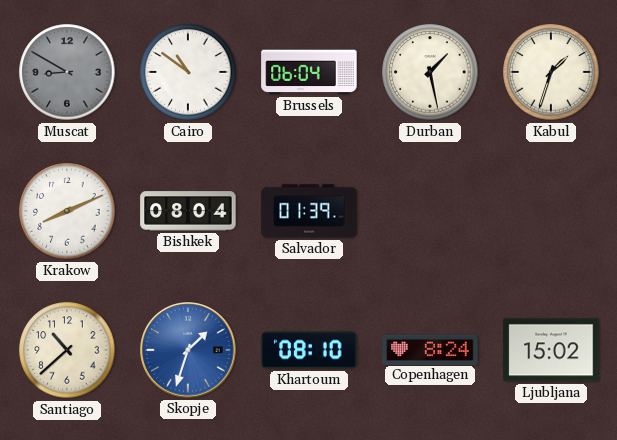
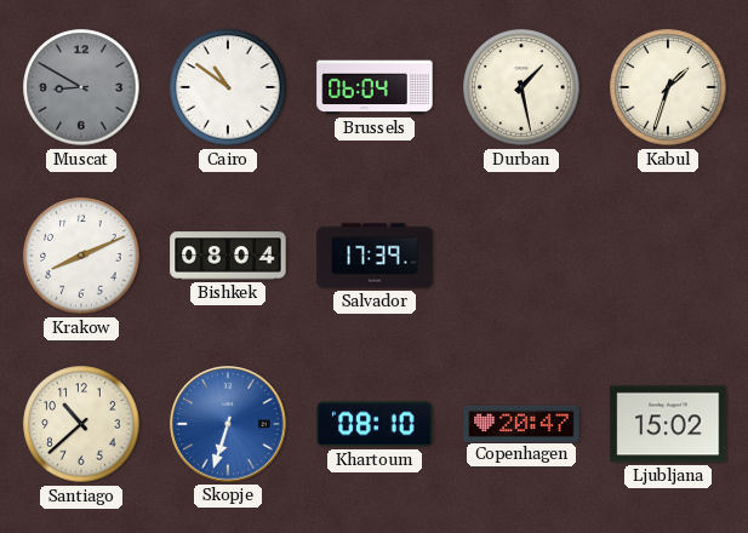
Salvador: 01:39 -> 17:39 (375, 256)
Skopje: 1:33 -> 6:33 (228, 424)
Copenhagen: 8:24 -> 20:47 (521, 423)
